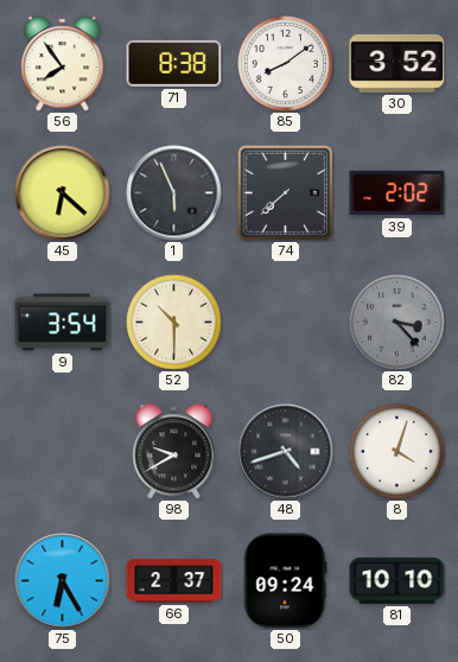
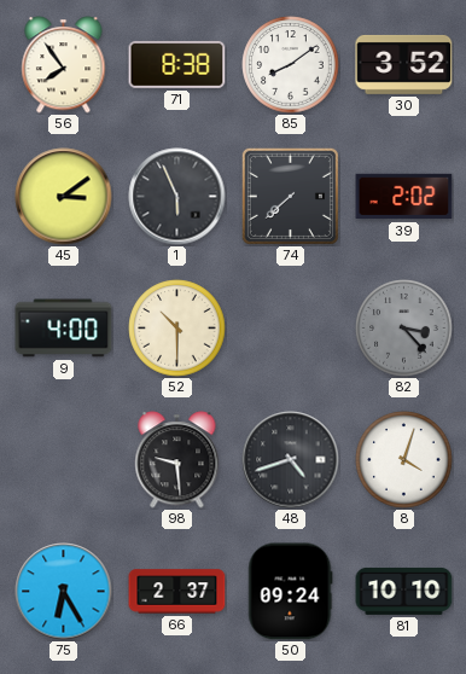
45: 6:22 -> 3:09 (64, 197)
9: 3:54 -> 4:00 (64, 329)
98: 9:40 -> 9:29 (177, 460)
